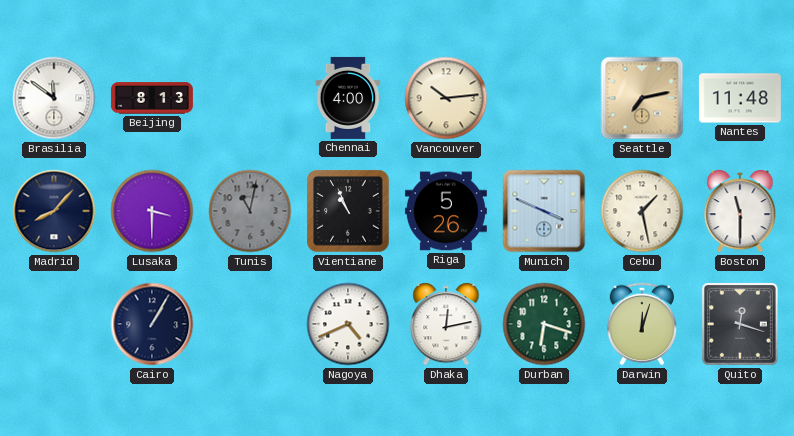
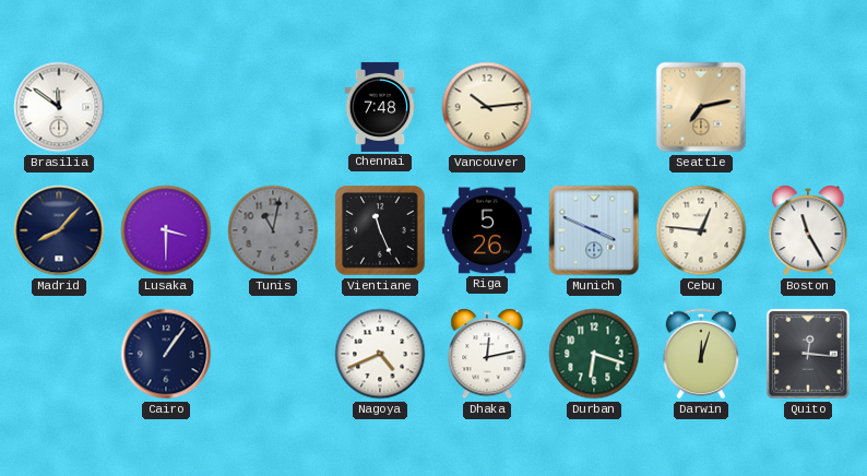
Beijing: 8:13 -> none (152, 98)
Chennai: 4:00 -> 7:48 (380, 107)
Nantes: 11:48 -> none (740, 98)
Vientiane: 10:56 -> 11:26 (380, 230)
Cebu: 1:28 -> 12:46 (701, 230)
Boston: 11:30 -> 11:25 (808, 230)
Cairo: 1:05 -> 1:06 (166, 354)
Quito: 12:18 -> 12:16 (808, 354)
